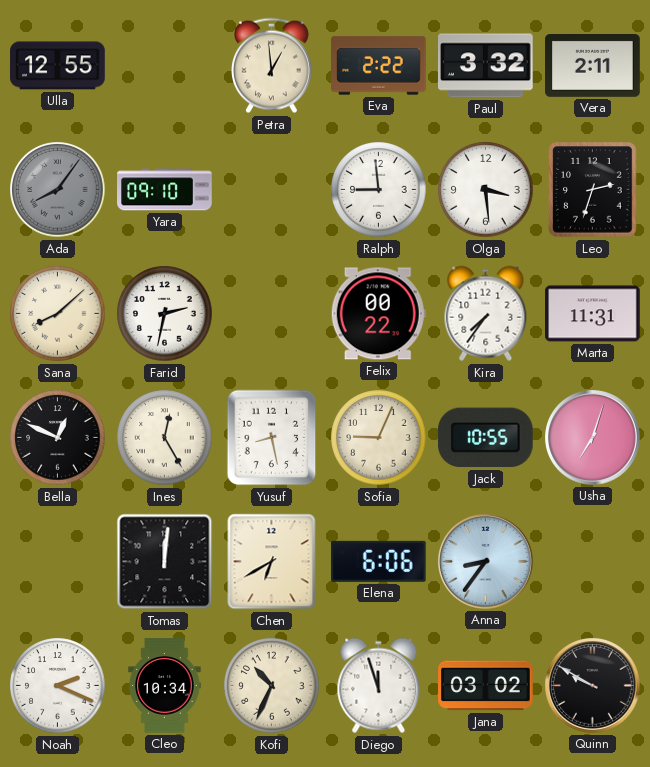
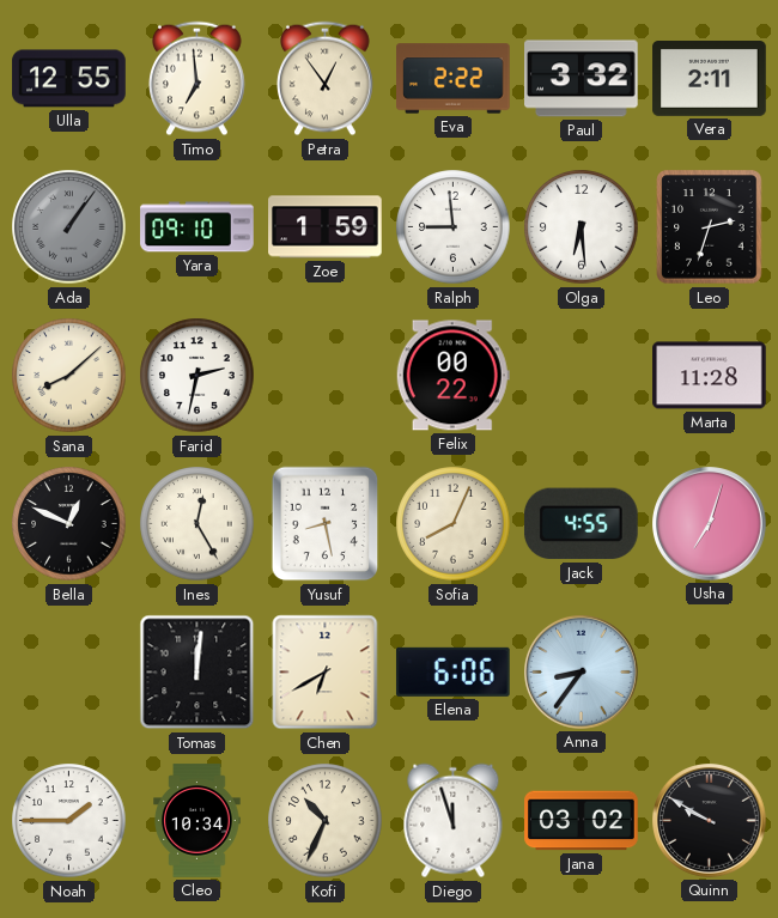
Timo: none -> 6:59 (197, 79)
Petra: 12:59 -> 12:54 (326, 79)
Ada: 8:06 -> 1:06 (69, 227)
Zoe: none -> 1:59 (326, 227)
Olga: 3:29 -> 6:29 (582, 227)
Kira: 7:36 -> none (486, 314)
Marta: 11:31 -> 11:28 (710, 376)
Sofia: 9:04 -> 8:04 (454, 524)
Jack: 10:55 -> 4:55 (581, 524)
Noah: 2:19 -> 1:45 (69, 821)
